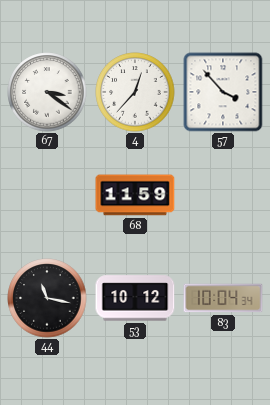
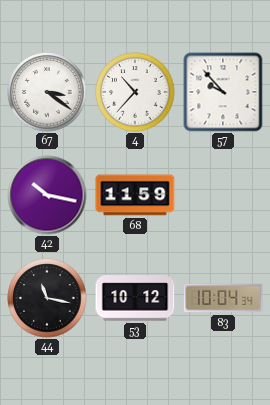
4: 12:37 -> 10:37 (135, 92)
57: 3:53 -> 9:53 (223, 92)
42: none -> 10:17 (47, 195)
